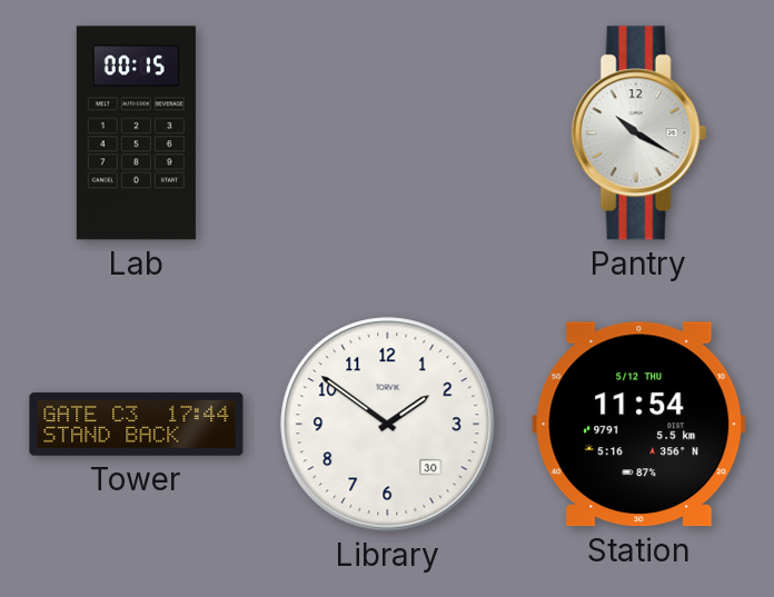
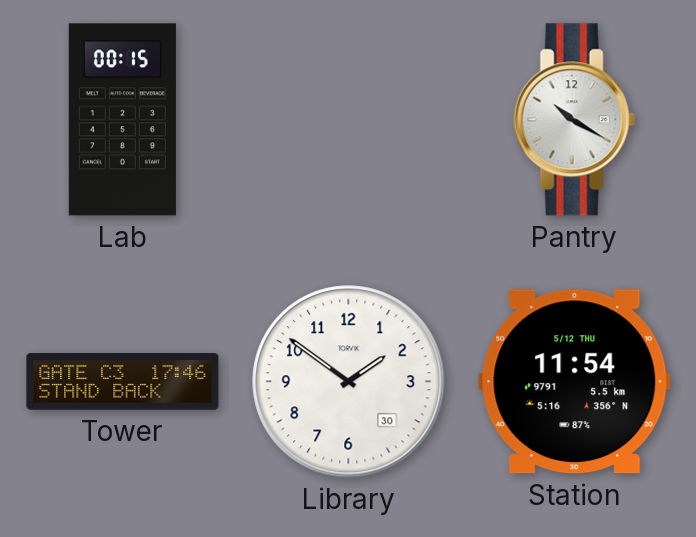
Tower: 17:44 -> 17:46 (123, 382)
